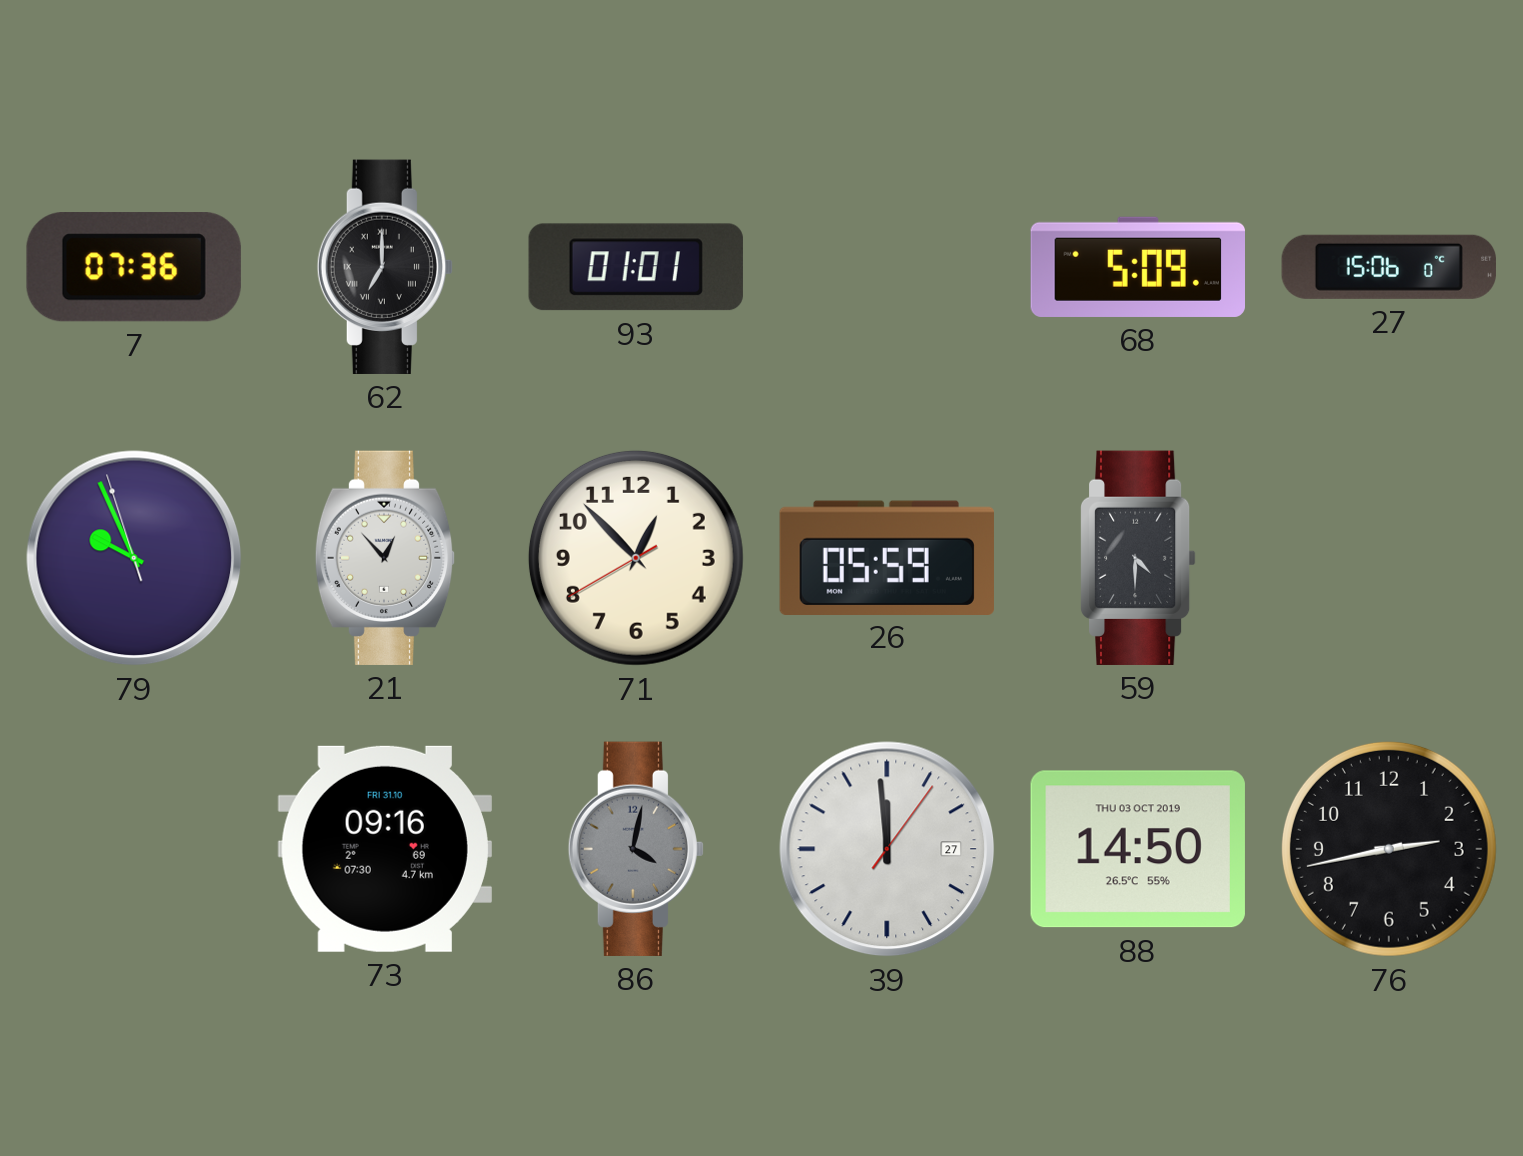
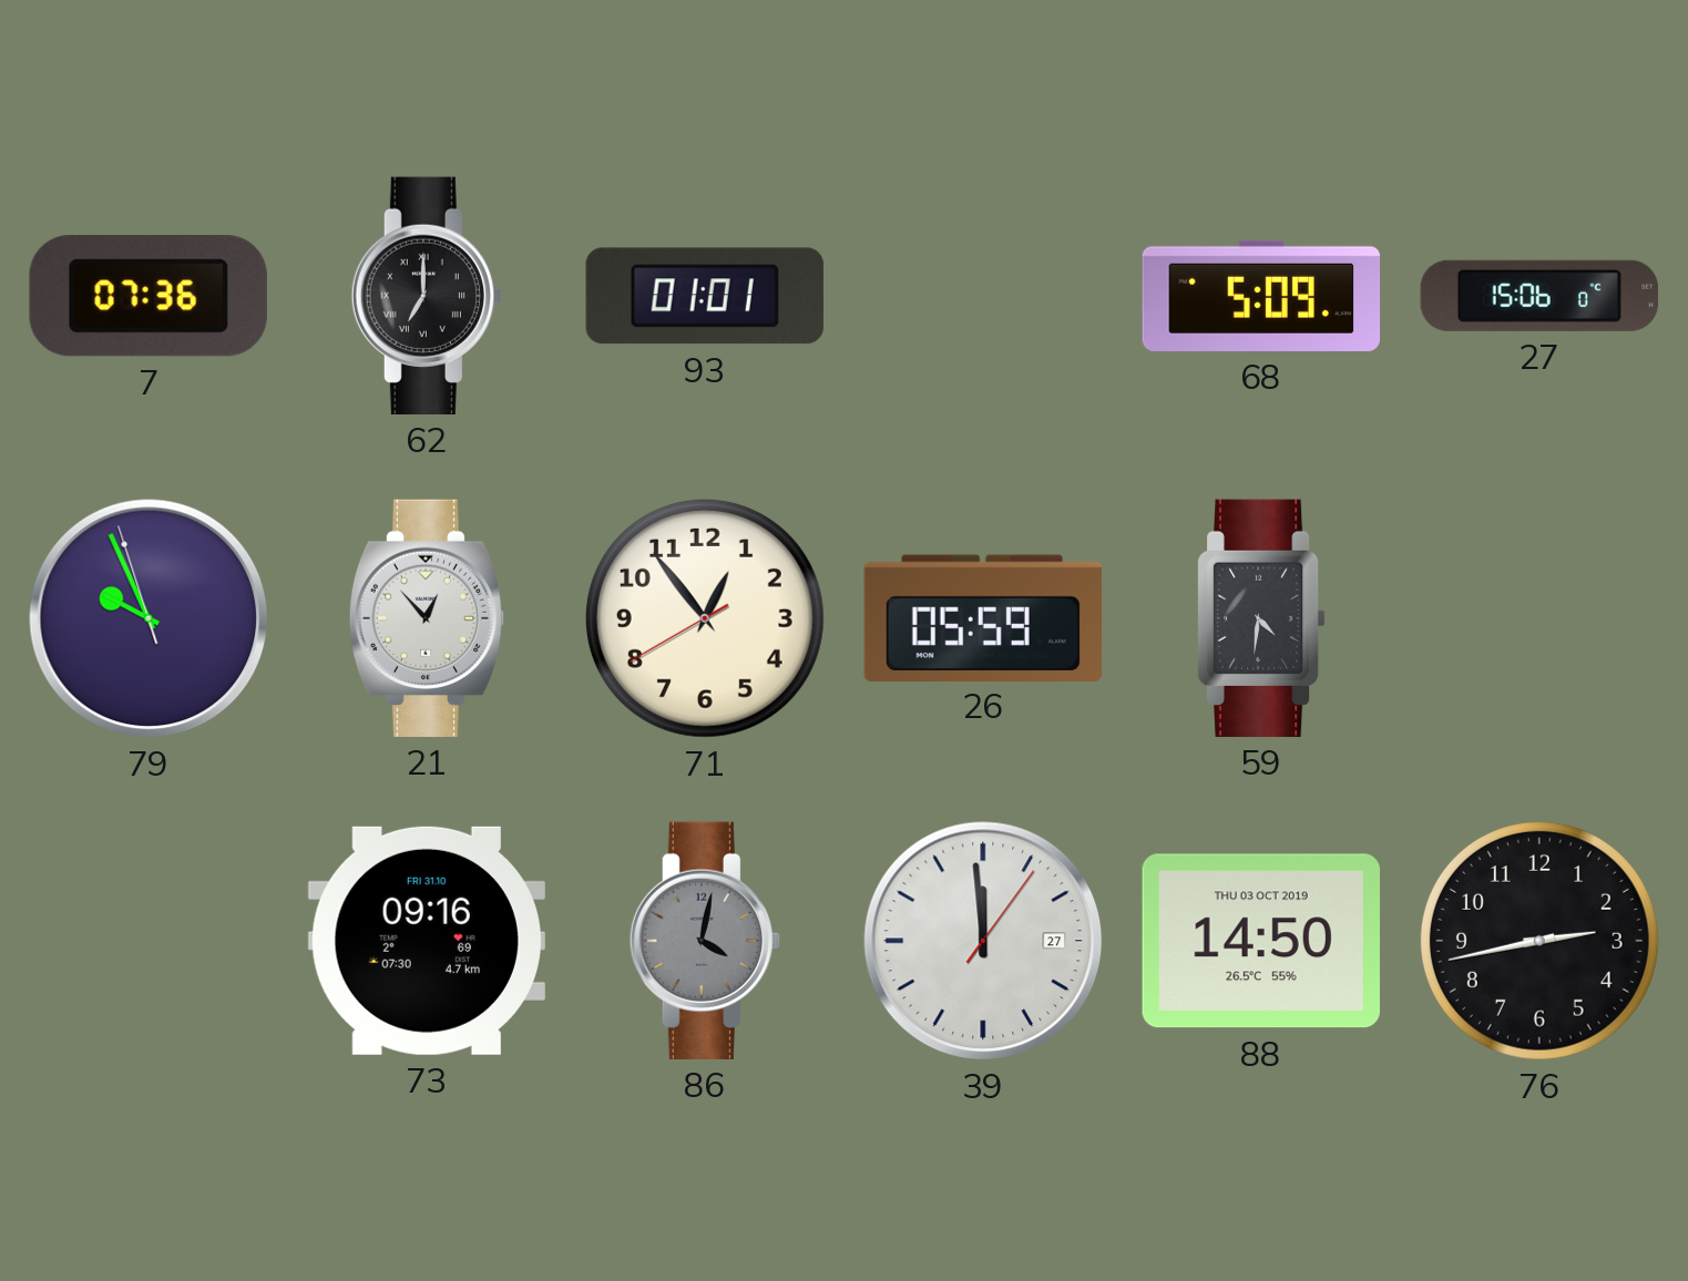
71: 12:52 -> 12:53 (705, 618)
59: 4:30 -> 4:31 (1261, 618)
